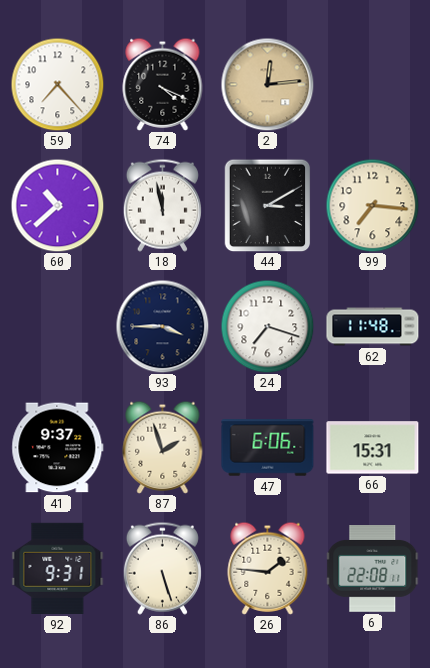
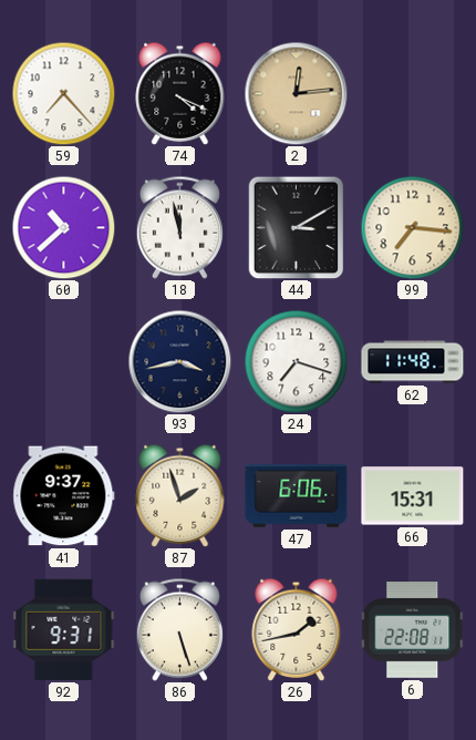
93: 3:45 -> 3:43 (179, 361)
26: 1:46 -> 1:43 (297, 629)
